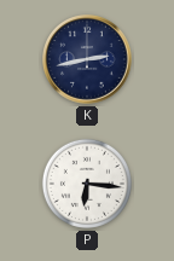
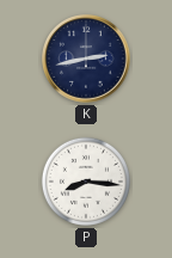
P: 6:16 -> 8:16 (86, 182)
